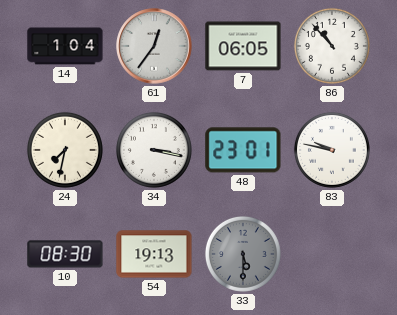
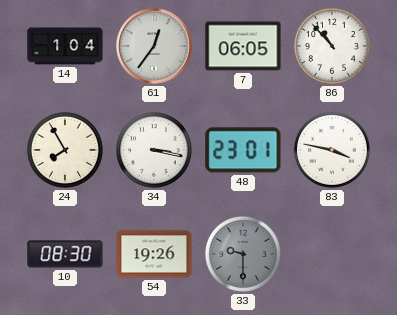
24: 7:32 -> 7:55 (65, 150)
83: 9:47 -> 3:47 (332, 150)
54: 19:13 -> 19:26 (154, 254)
33: 5:30 -> 9:30 (243, 254)
